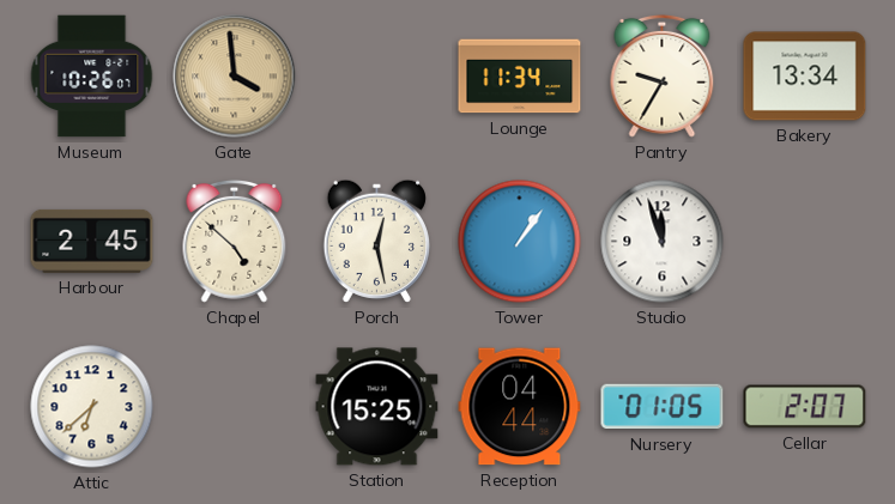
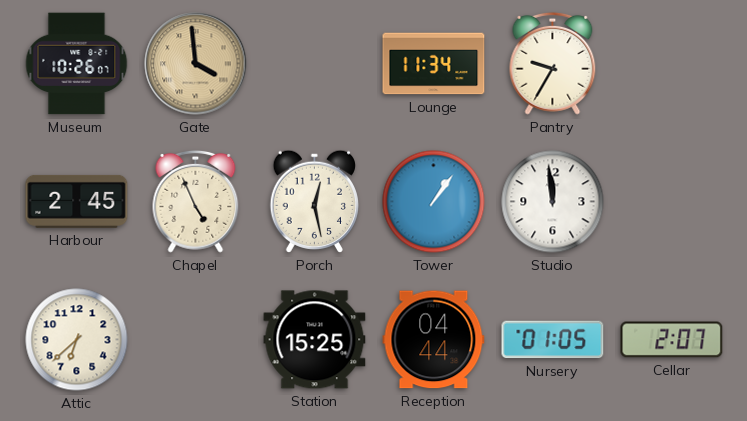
Bakery: 13:34 -> none (805, 77)
Chapel: 4:52 -> 4:56 (196, 201)
Studio: 11:57 -> 11:59 (553, 202)
